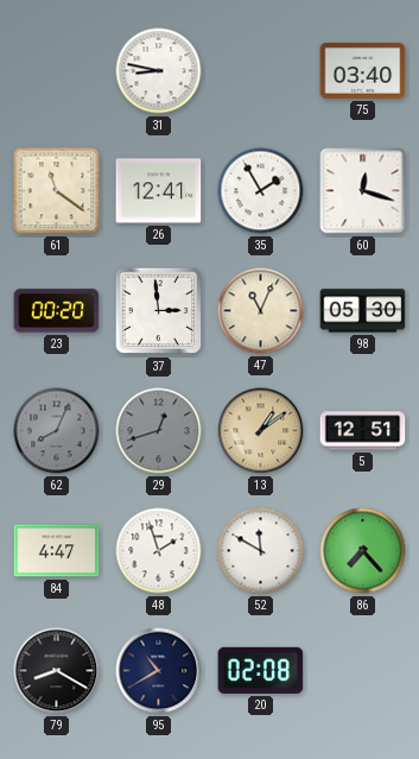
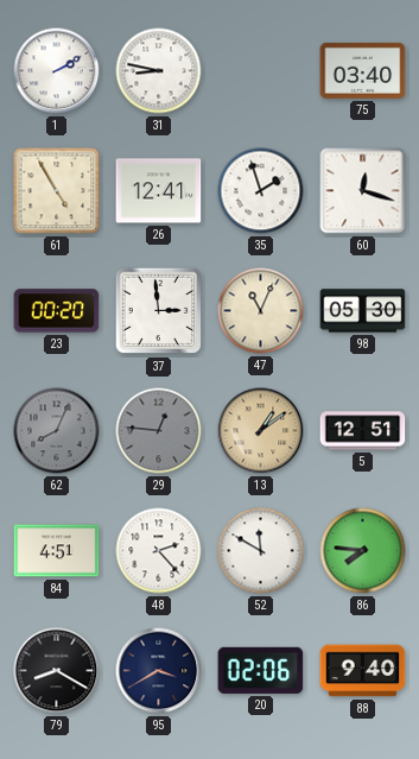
1: none -> 2:10 (57, 71)
61: 11:21 -> 4:55 (57, 191)
35: 1:55 -> 1:57 (261, 191)
29: 12:42 -> 12:46 (159, 431)
84: 4:47 -> 4:51 (57, 551)
48: 1:57 -> 2:23 (159, 551)
86: 7:23 -> 7:46 (363, 551)
95: 10:40 -> 3:40 (159, 671)
20: 02:08 -> 02:06 (261, 670)
88: none -> 9:40 (363, 671)
